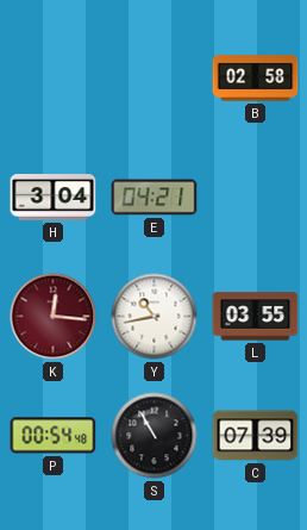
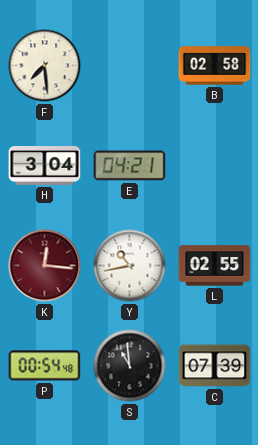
F: none -> 7:29 (45, 66)
L: 03:55 -> 02:55 (215, 266)
S: 10:55 -> 10:59 (130, 366)
